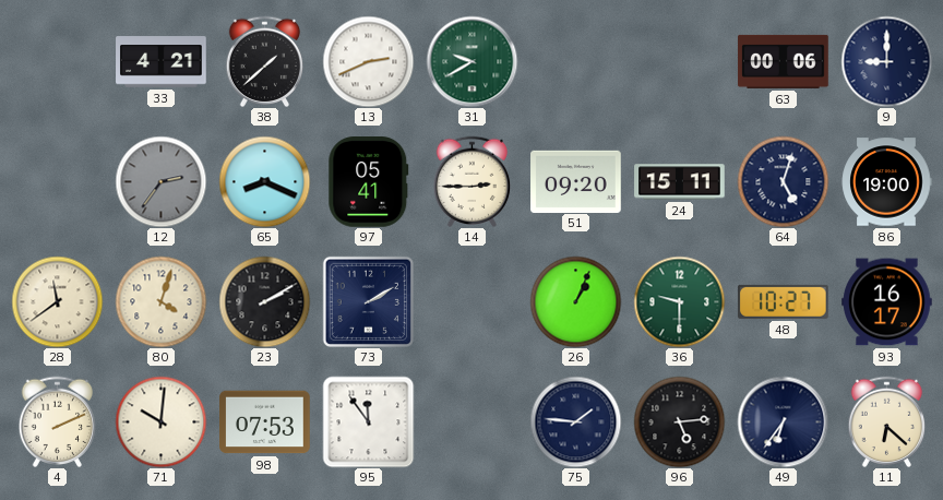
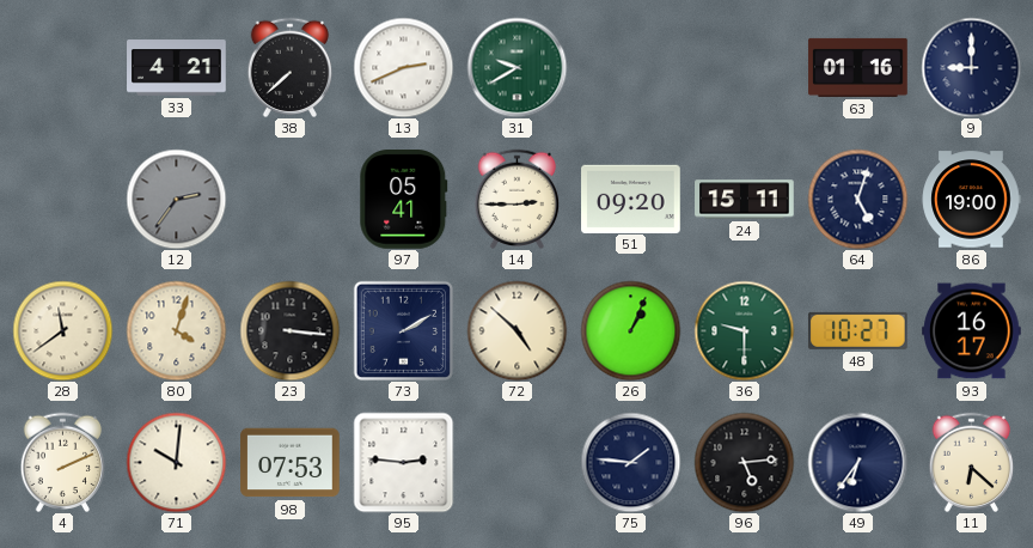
38: 1:38 -> 7:38 (291, 67)
63: 00:06 -> 01:16 (858, 67)
65: 8:19 -> none (264, 181)
23: 2:10 -> 3:16 (289, 330)
72: none -> 4:52 (516, 330)
95: 11:54 -> 2:46 (403, 462)
